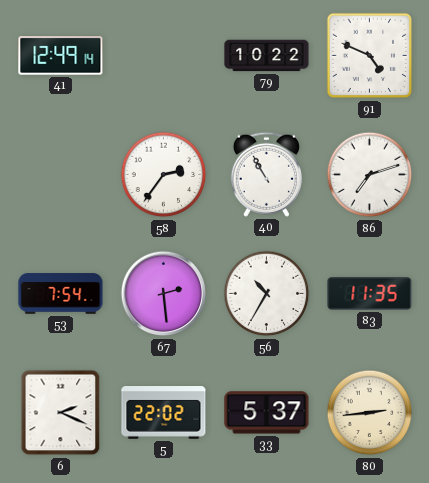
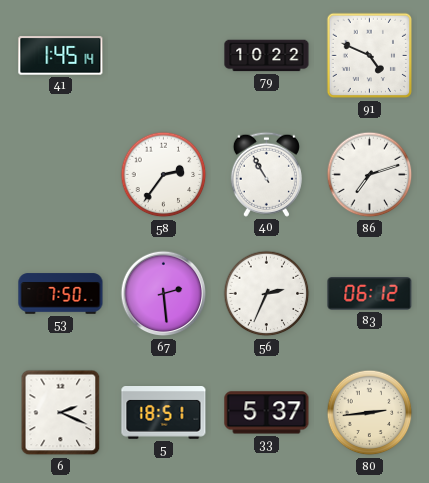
41: 12:49 -> 1:45 (61, 56)
53: 7:54 -> 7:50 (61, 294)
56: 10:35 -> 2:34 (267, 294)
83: 11:35 -> 06:12 (370, 294)
5: 22:02 -> 18:51 (164, 413)
